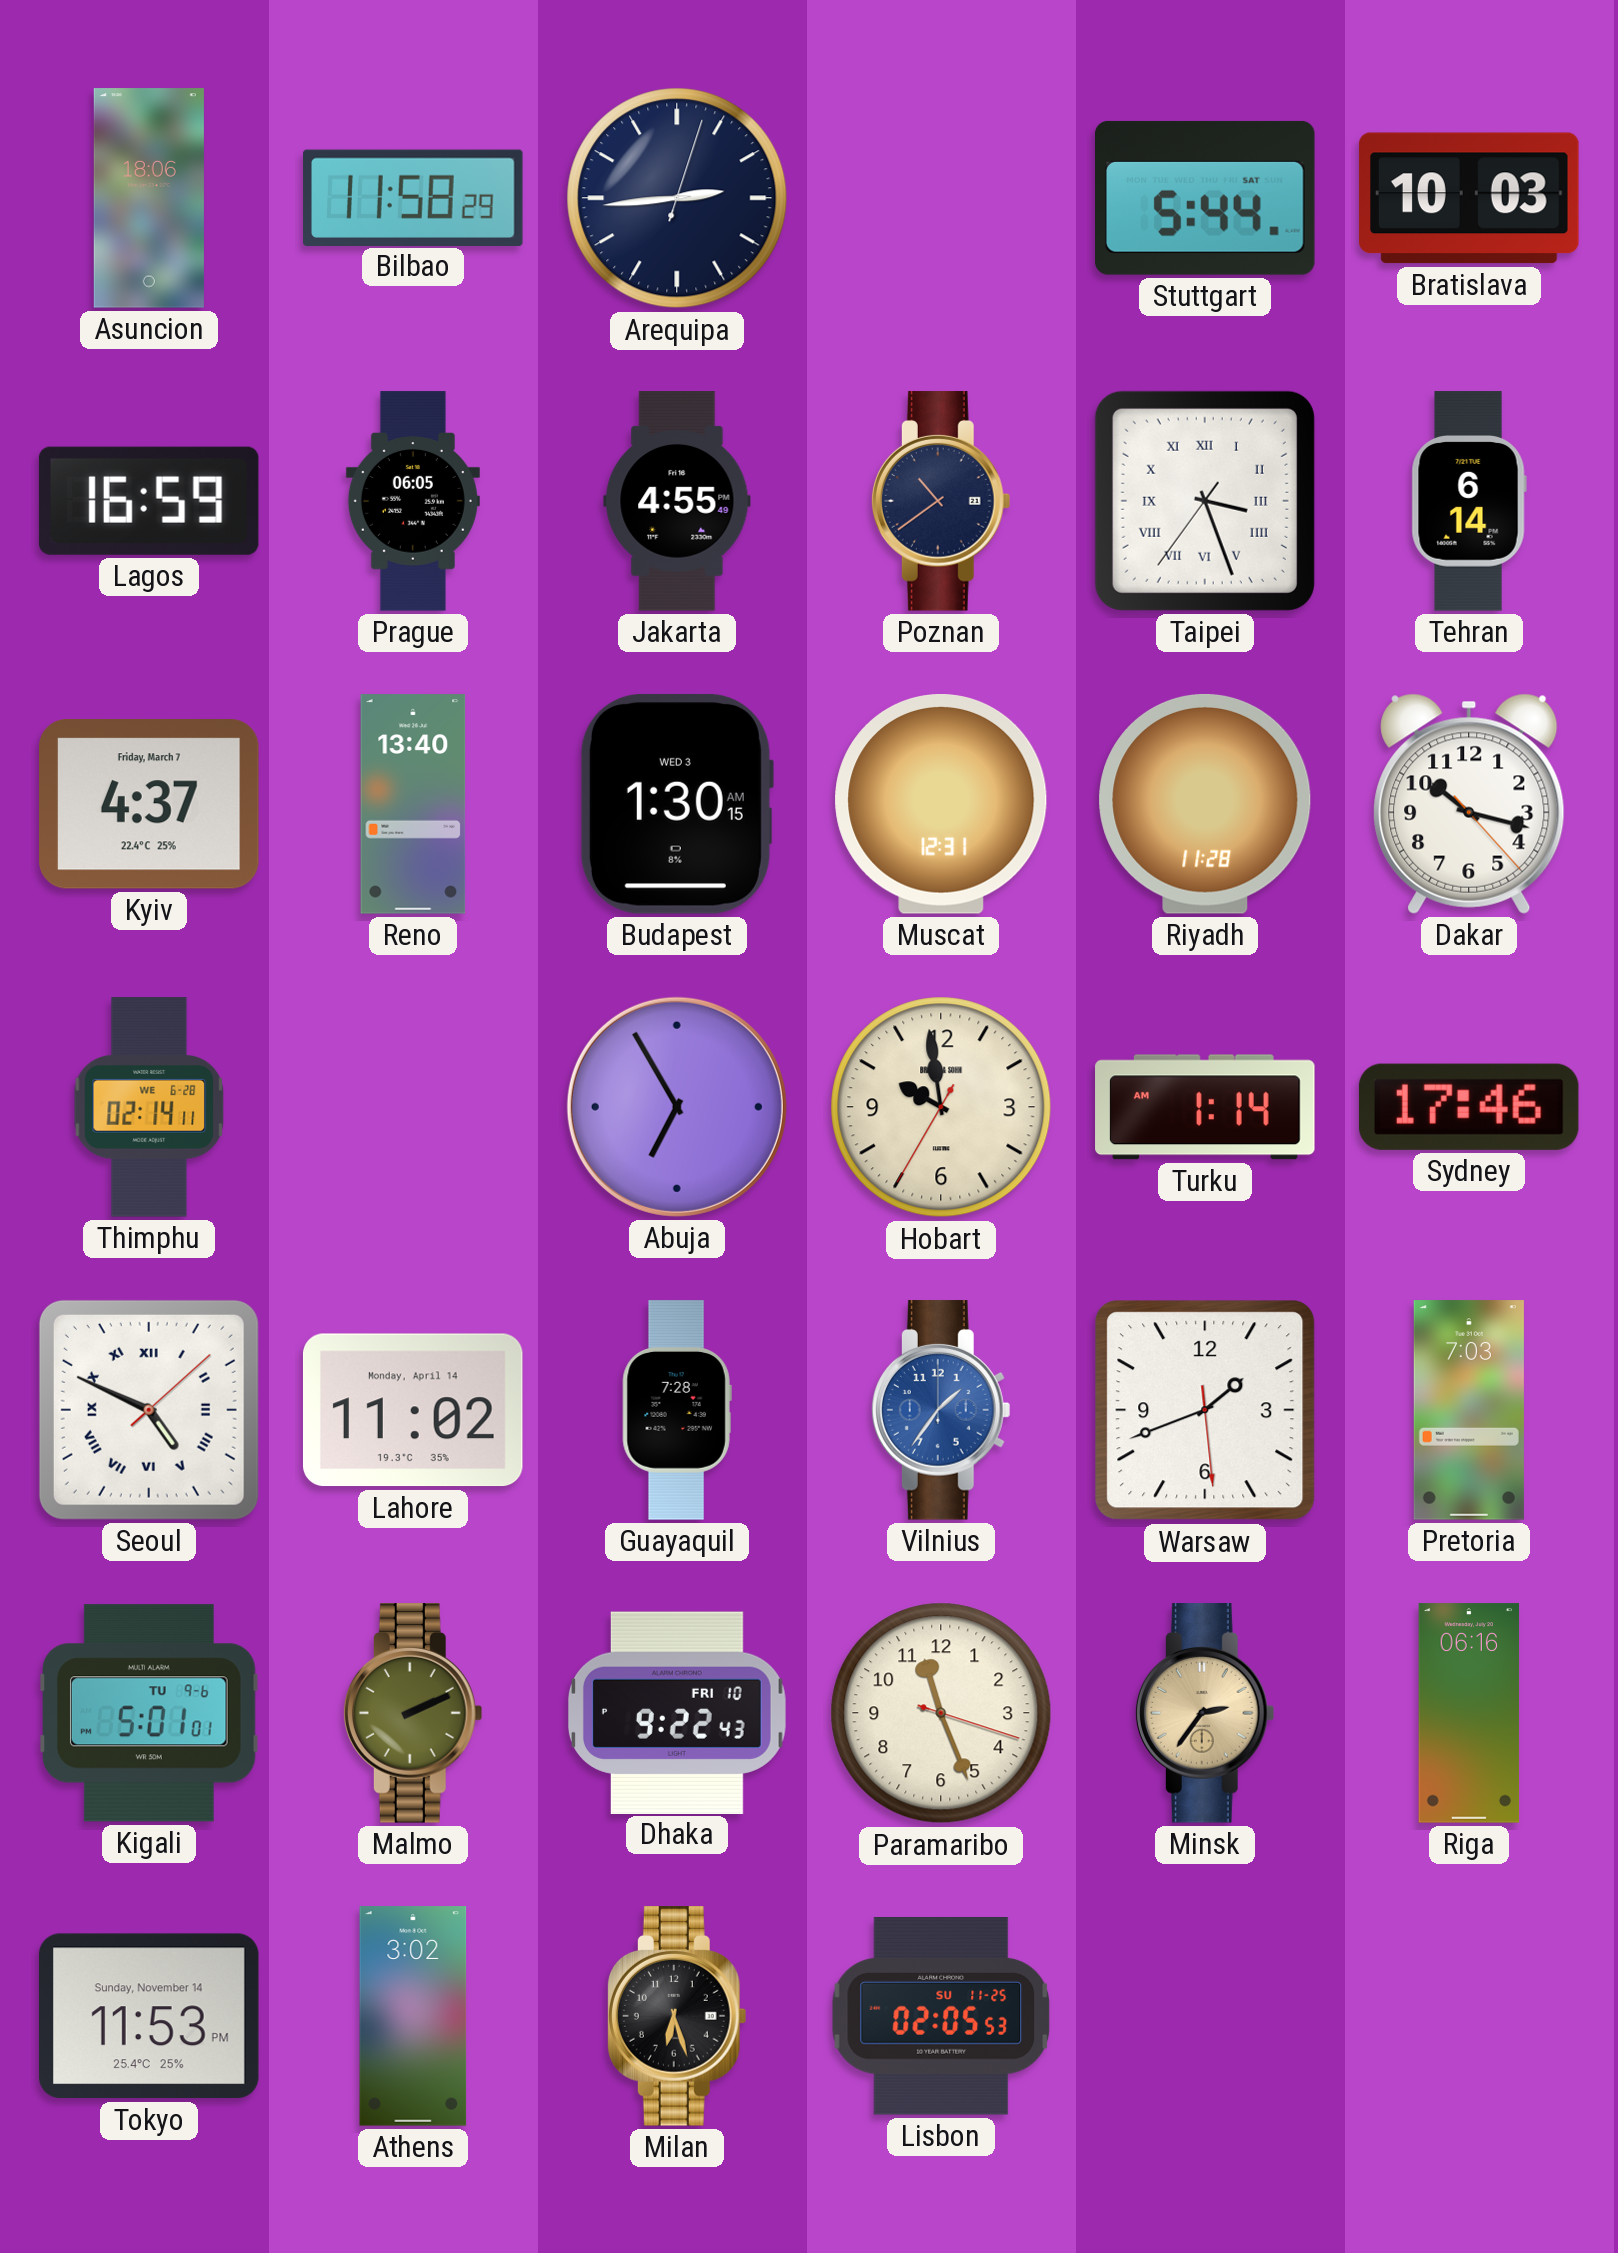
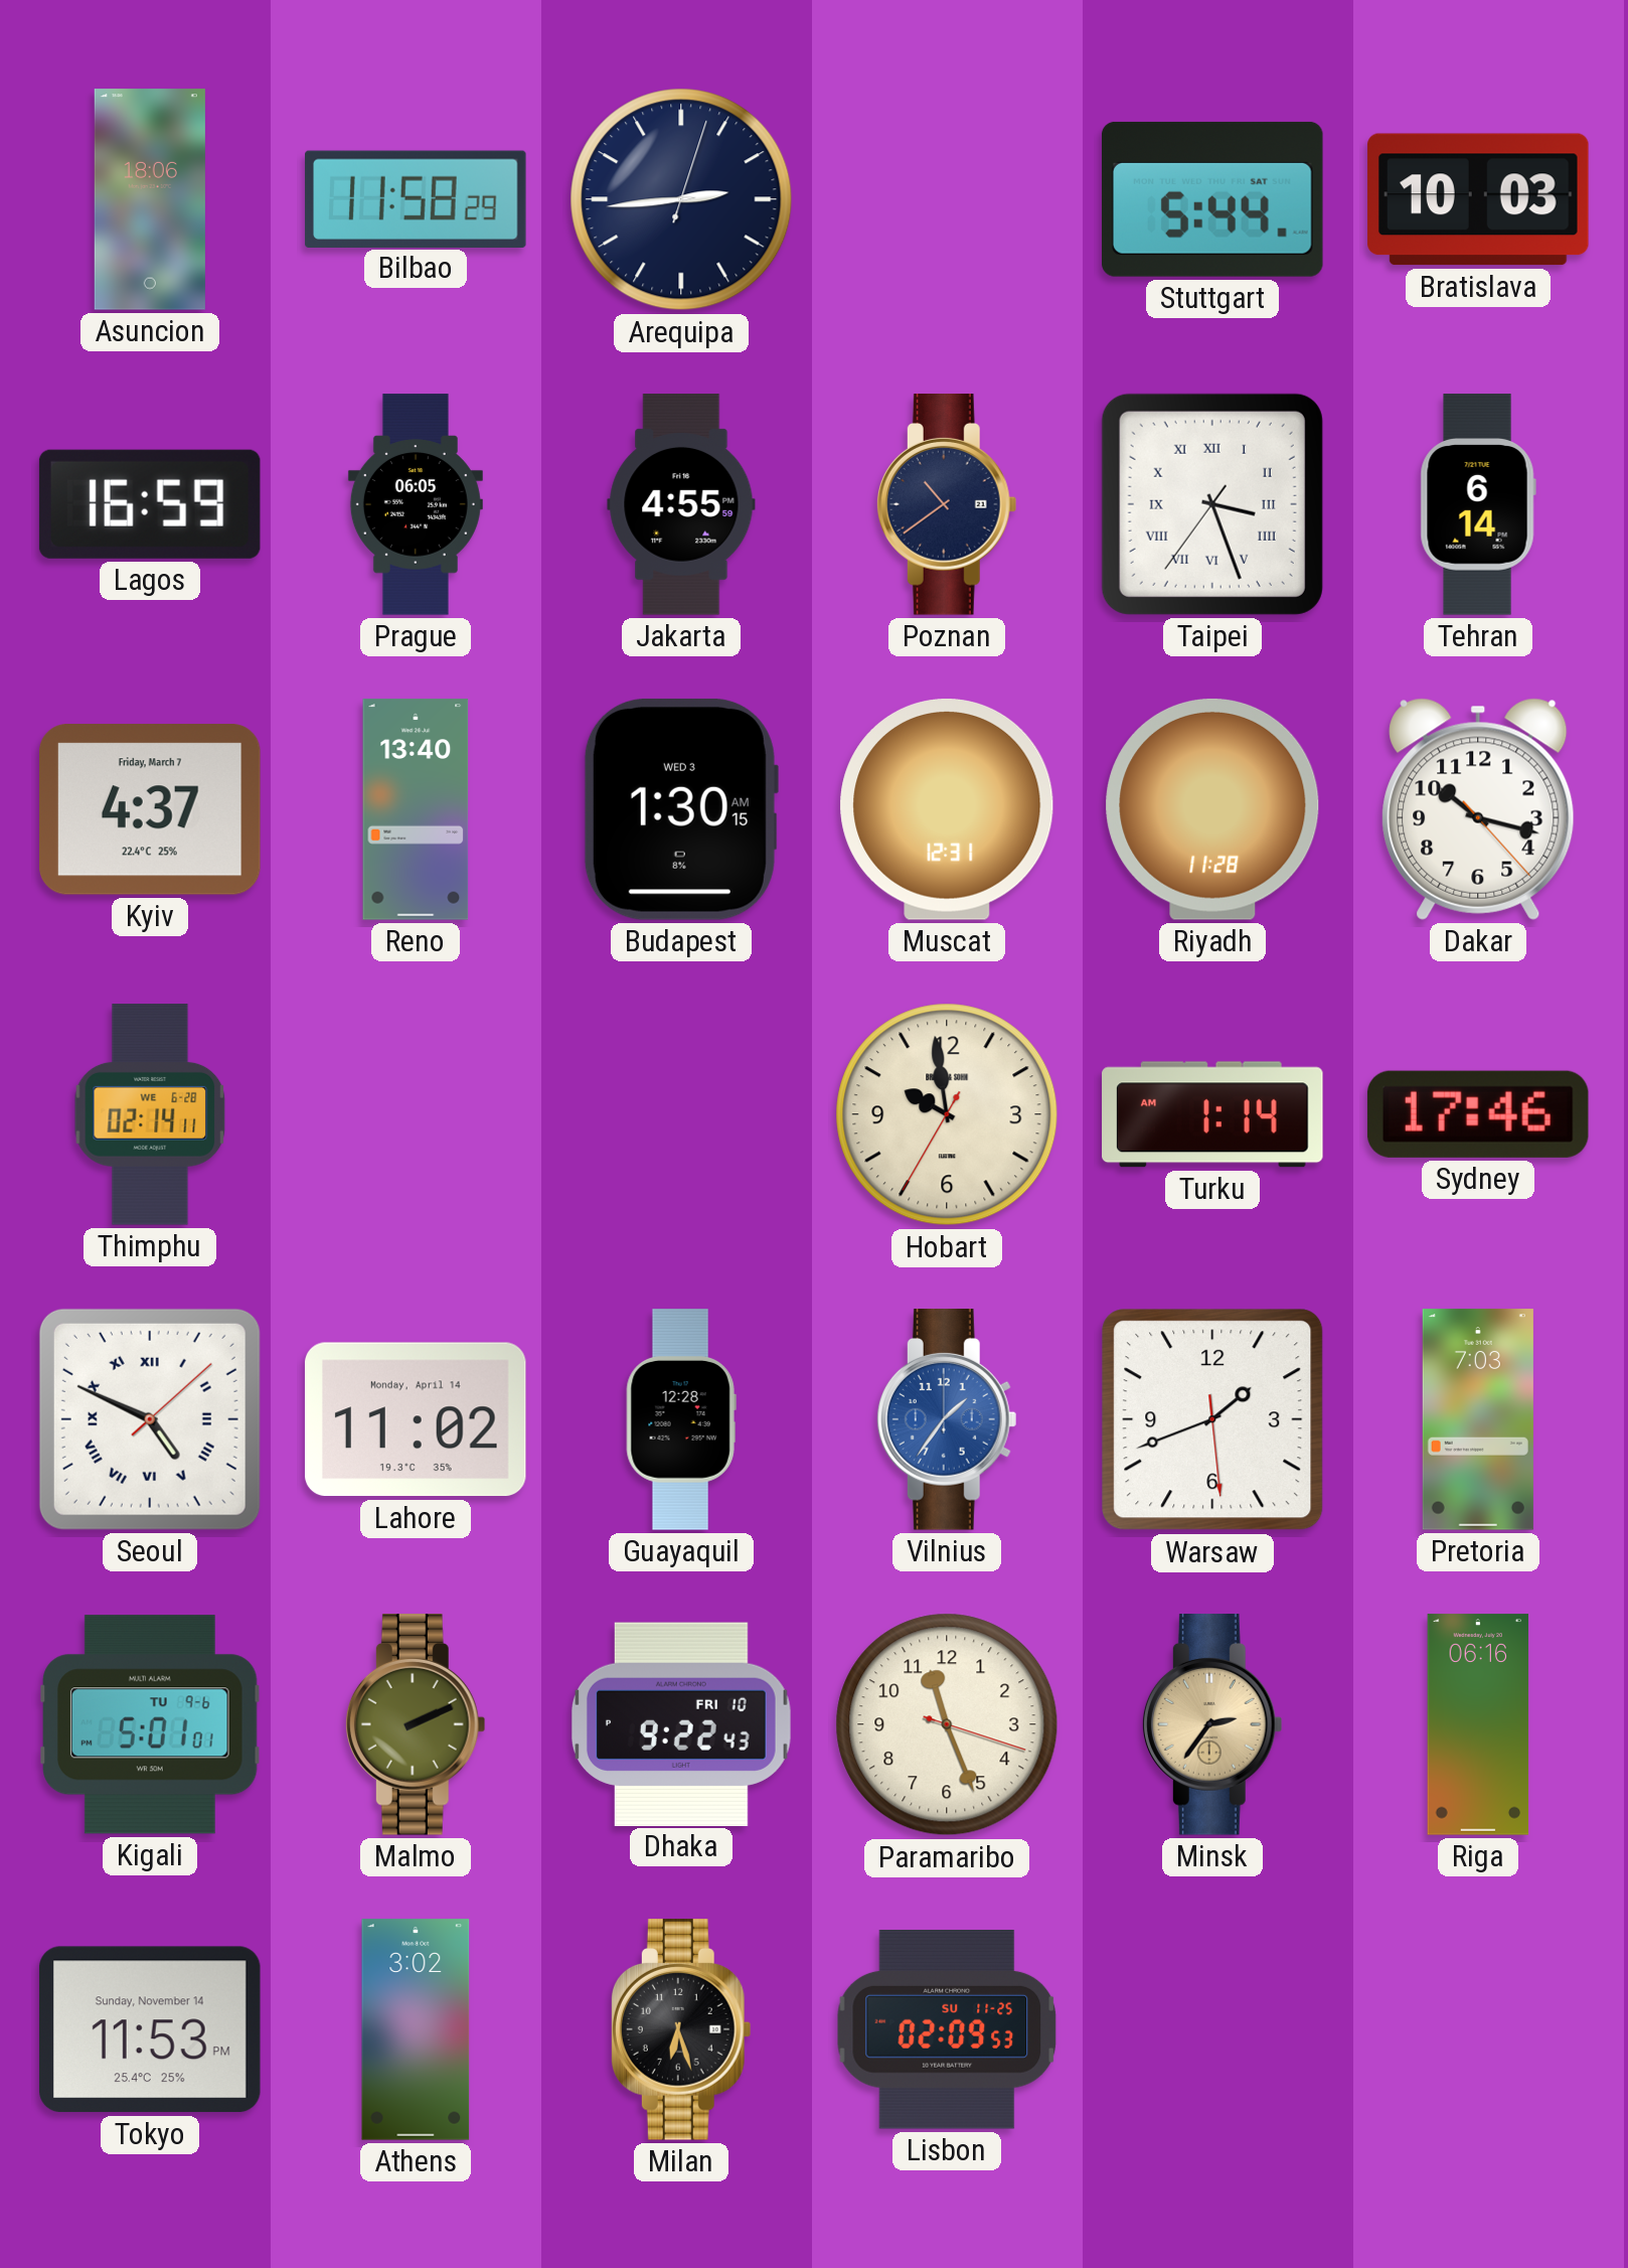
Jakarta: 4:55:49 -> 4:55:59 (681, 504)
Abuja: 6:55 -> none (677, 1107)
Guayaquil: 7:28 -> 12:28 (681, 1419)
Lisbon: 02:05 -> 02:09 (947, 2030)
